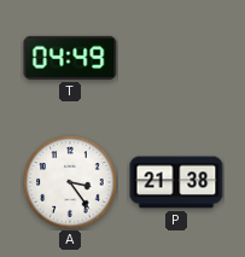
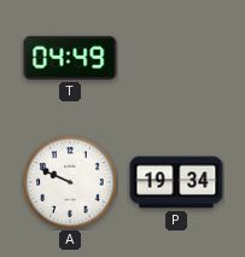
A: 3:24 -> 9:49 (70, 182)
P: 21:38 -> 19:34 (176, 182)
